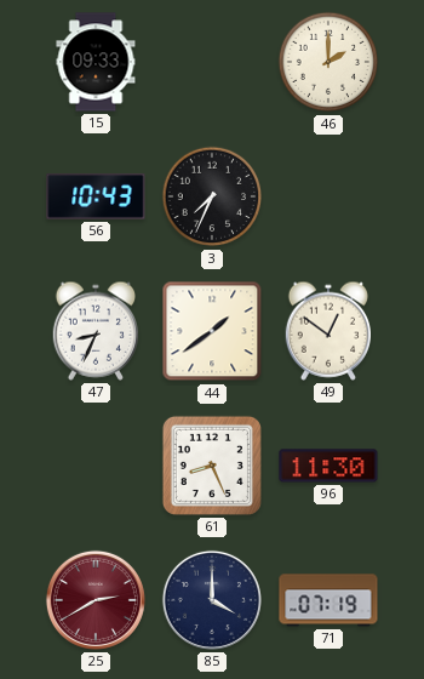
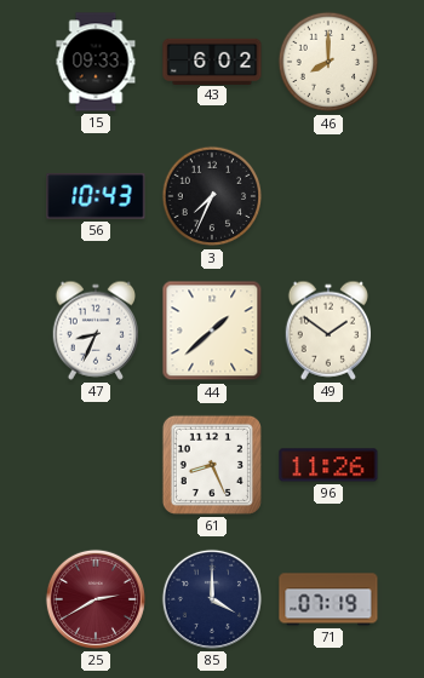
43: none -> 6:02 (212, 61)
46: 2:00 -> 8:00 (328, 62)
44: 1:39 -> 1:38 (212, 331)
49: 12:51 -> 1:51 (327, 331)
96: 11:30 -> 11:26 (328, 465)
